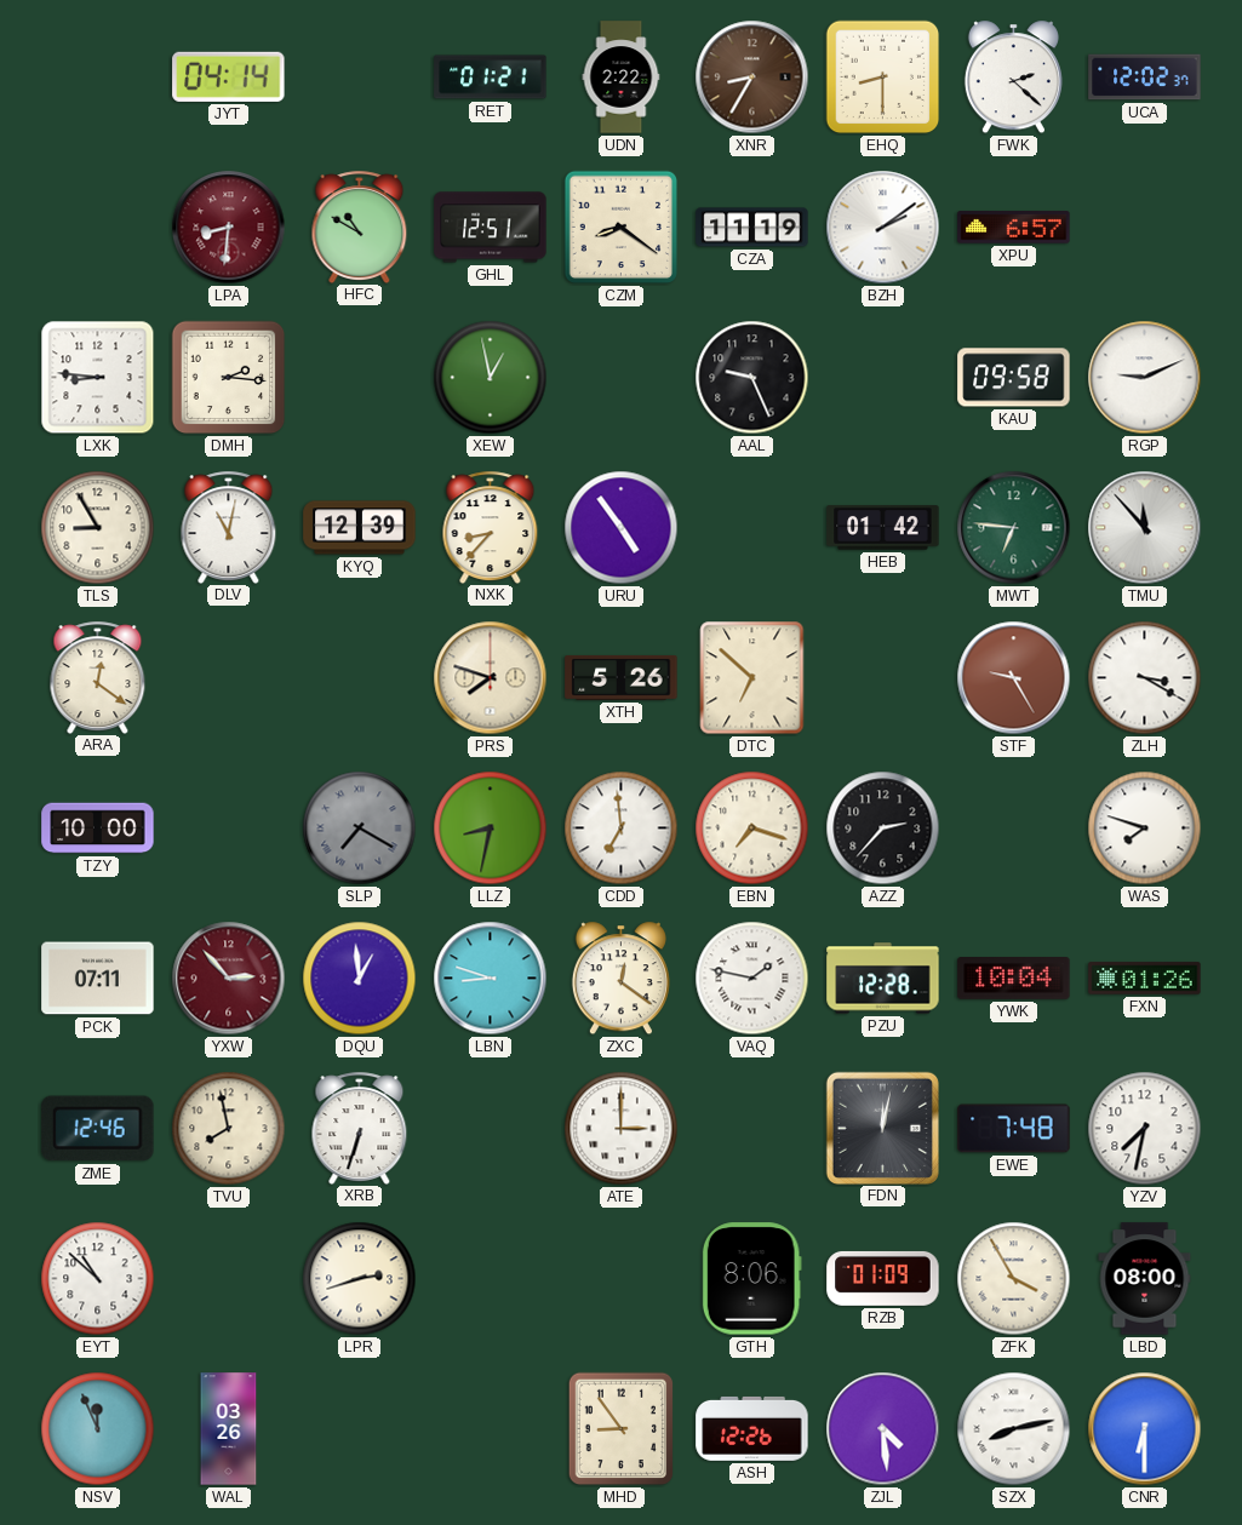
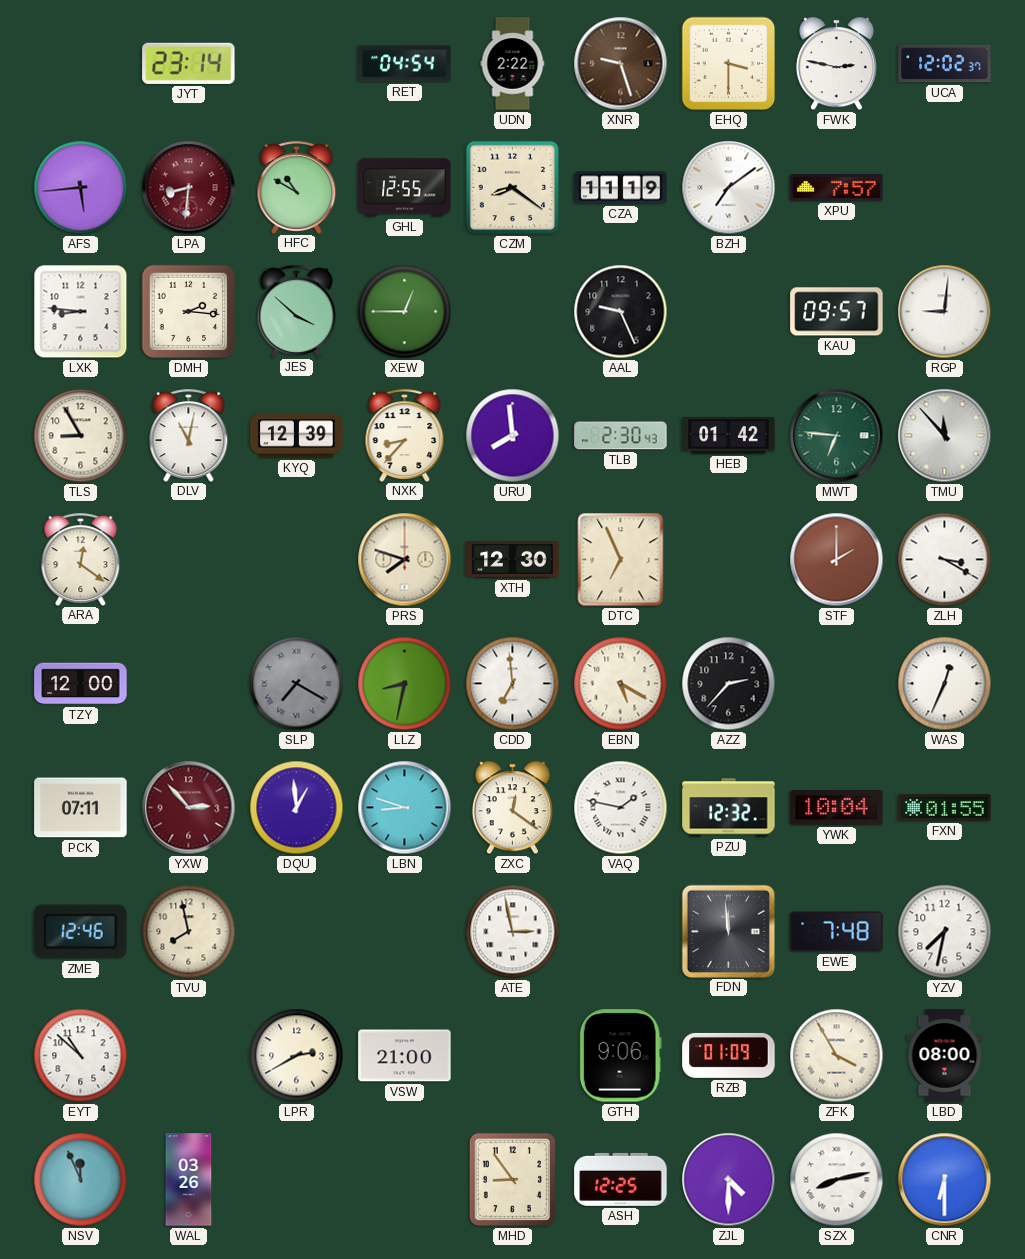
JYT: 04:14 -> 23:14 (189, 63)
RET: 01:21 -> 04:54 (405, 64)
XNR: 8:35 -> 9:27 (621, 64)
EHQ: 8:30 -> 3:30 (729, 64)
FWK: 2:22 -> 2:47 (836, 64)
AFS: none -> 5:44 (81, 188)
GHL: 12:51 -> 12:55 (405, 188)
BZH: 2:09 -> 7:09 (729, 188)
XPU: 6:57 -> 7:57 (837, 188)
JES: none -> 3:52 (297, 311)
XEW: 12:58 -> 12:45 (405, 312)
KAU: 09:58 -> 09:57 (837, 312)
RGP: 9:11 -> 9:01 (945, 312)
URU: 4:54 -> 7:59 (513, 436)
TLB: none -> 2:30 (621, 436)
XTH: 5:26 -> 12:30 (513, 559)
DTC: 6:52 -> 6:56 (621, 560)
STF: 9:25 -> 2:00 (837, 560)
TZY: 10:00 -> 12:00 (81, 684)
EBN: 7:18 -> 5:20 (621, 684)
WAS: 7:48 -> 12:34 (945, 684)
PZU: 12:28 -> 12:32 (729, 808)
FXN: 01:26 -> 01:55 (945, 808)
XRB: 6:33 -> none (360, 1128)
ATE: 3:00 -> 2:58 (513, 932)
FDN: 12:02 -> 11:59 (728, 931)
LPR: 2:42 -> 2:40 (297, 1056)
VSW: none -> 21:00 (405, 1056)
GTH: 8:06 -> 9:06 (620, 1056)
ASH: 12:26 -> 12:25 (621, 1179)
ZJL: 4:29 -> 4:30 (729, 1180)
